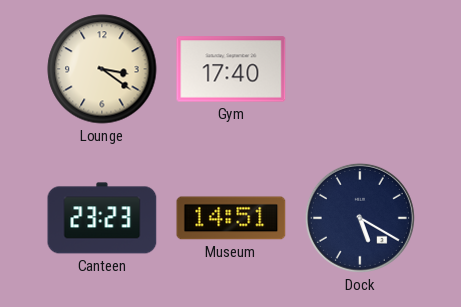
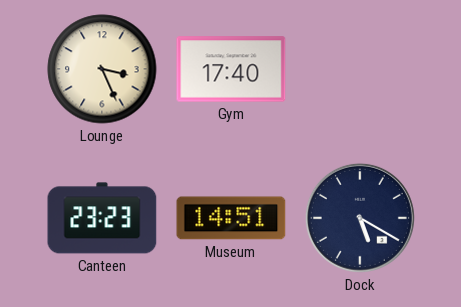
Lounge: 3:21 -> 3:26 (102, 69)
